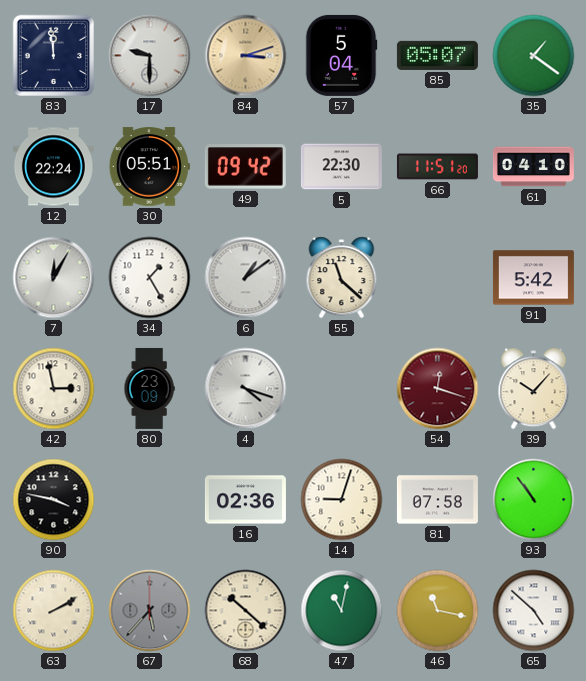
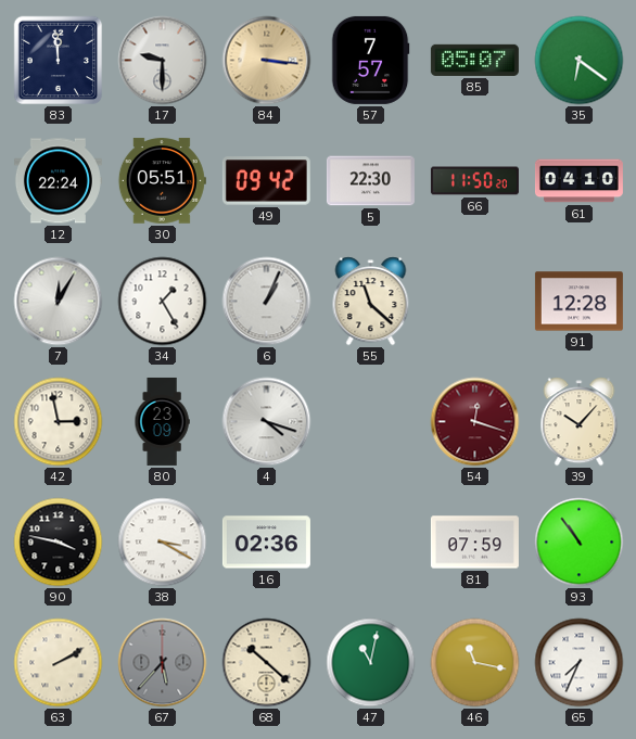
84: 3:12 -> 3:16 (267, 61)
57: 5:04 -> 7:57 (370, 60)
35: 1:21 -> 6:21 (580, 61)
66: 11:51 -> 11:50 (474, 181)
6: 1:09 -> 1:04 (267, 302)
91: 5:42 -> 12:28 (578, 302)
38: none -> 3:20 (163, 543)
14: 9:03 -> none (342, 500)
81: 07:58 -> 07:59 (474, 543)
65: 4:52 -> 7:34 (580, 663)
